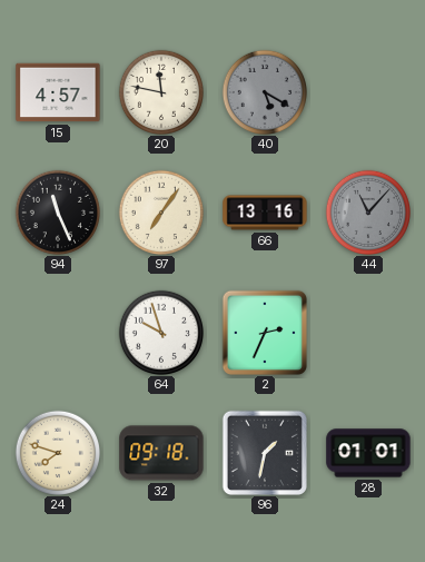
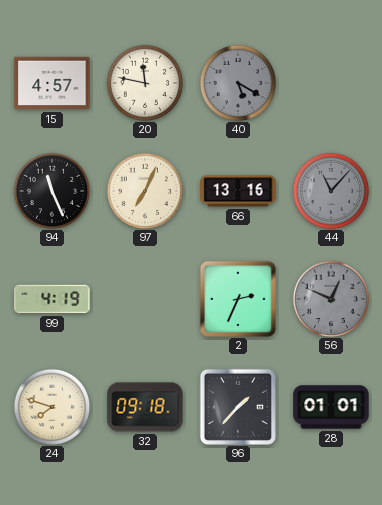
97: 7:06 -> 7:04 (144, 190)
99: none -> 4:19 (52, 299)
64: 9:57 -> none (160, 332)
56: none -> 12:49 (330, 298)
96: 1:32 -> 1:37 (237, 406)
